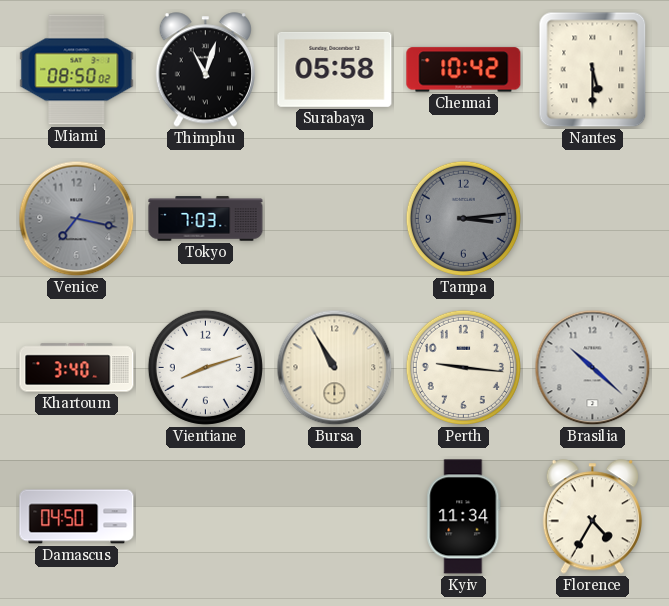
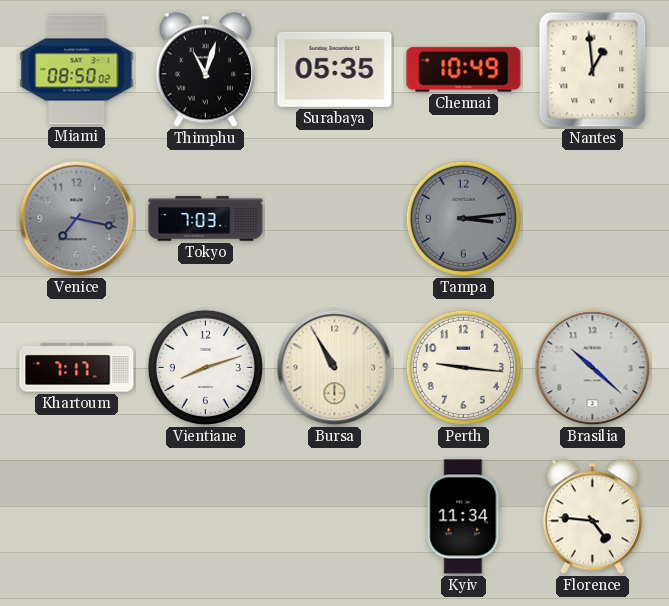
Surabaya: 05:58 -> 05:35 (335, 69)
Chennai: 10:42 -> 10:49 (464, 70)
Nantes: 5:30 -> 12:59 (593, 70)
Khartoum: 3:40 -> 7:17 (77, 368)
Damascus: 04:50 -> none (77, 517)
Florence: 4:35 -> 4:46 (592, 517)
